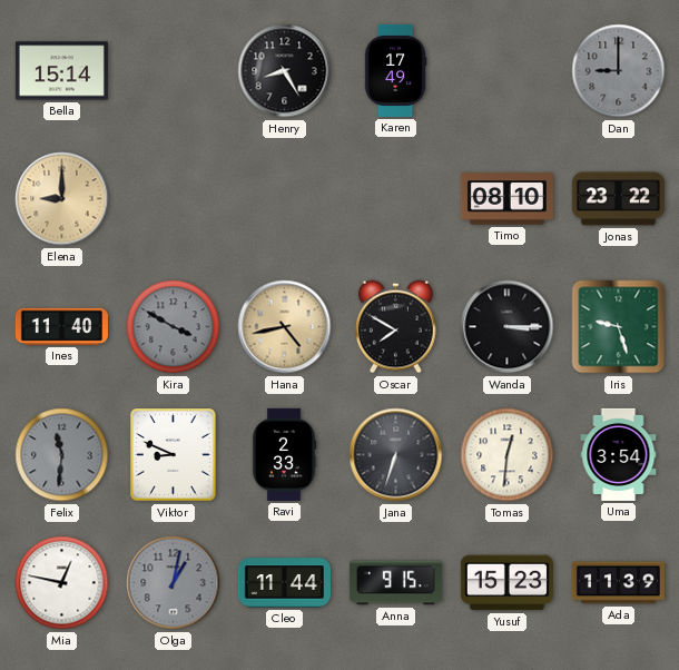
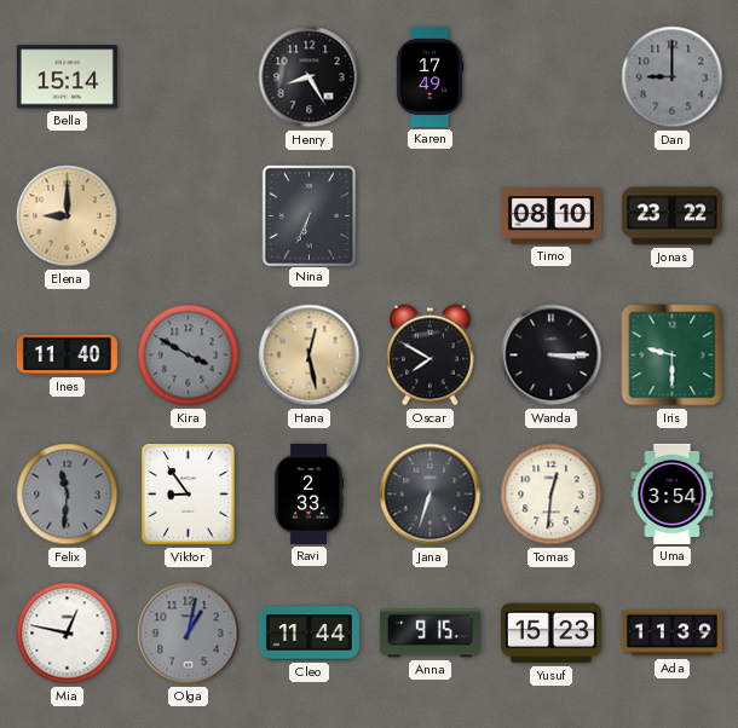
Nina: none -> 6:34 (309, 215)
Hana: 4:43 -> 12:28 (310, 356)
Iris: 9:27 -> 9:30 (673, 356)
Viktor: 8:49 -> 8:54 (189, 495)
